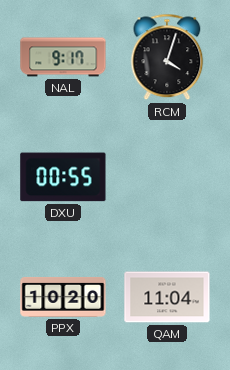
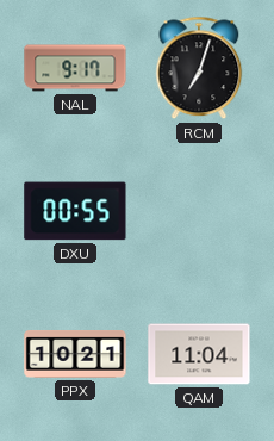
RCM: 4:03 -> 7:03 (199, 68)
PPX: 10:20 -> 10:21 (75, 354)
